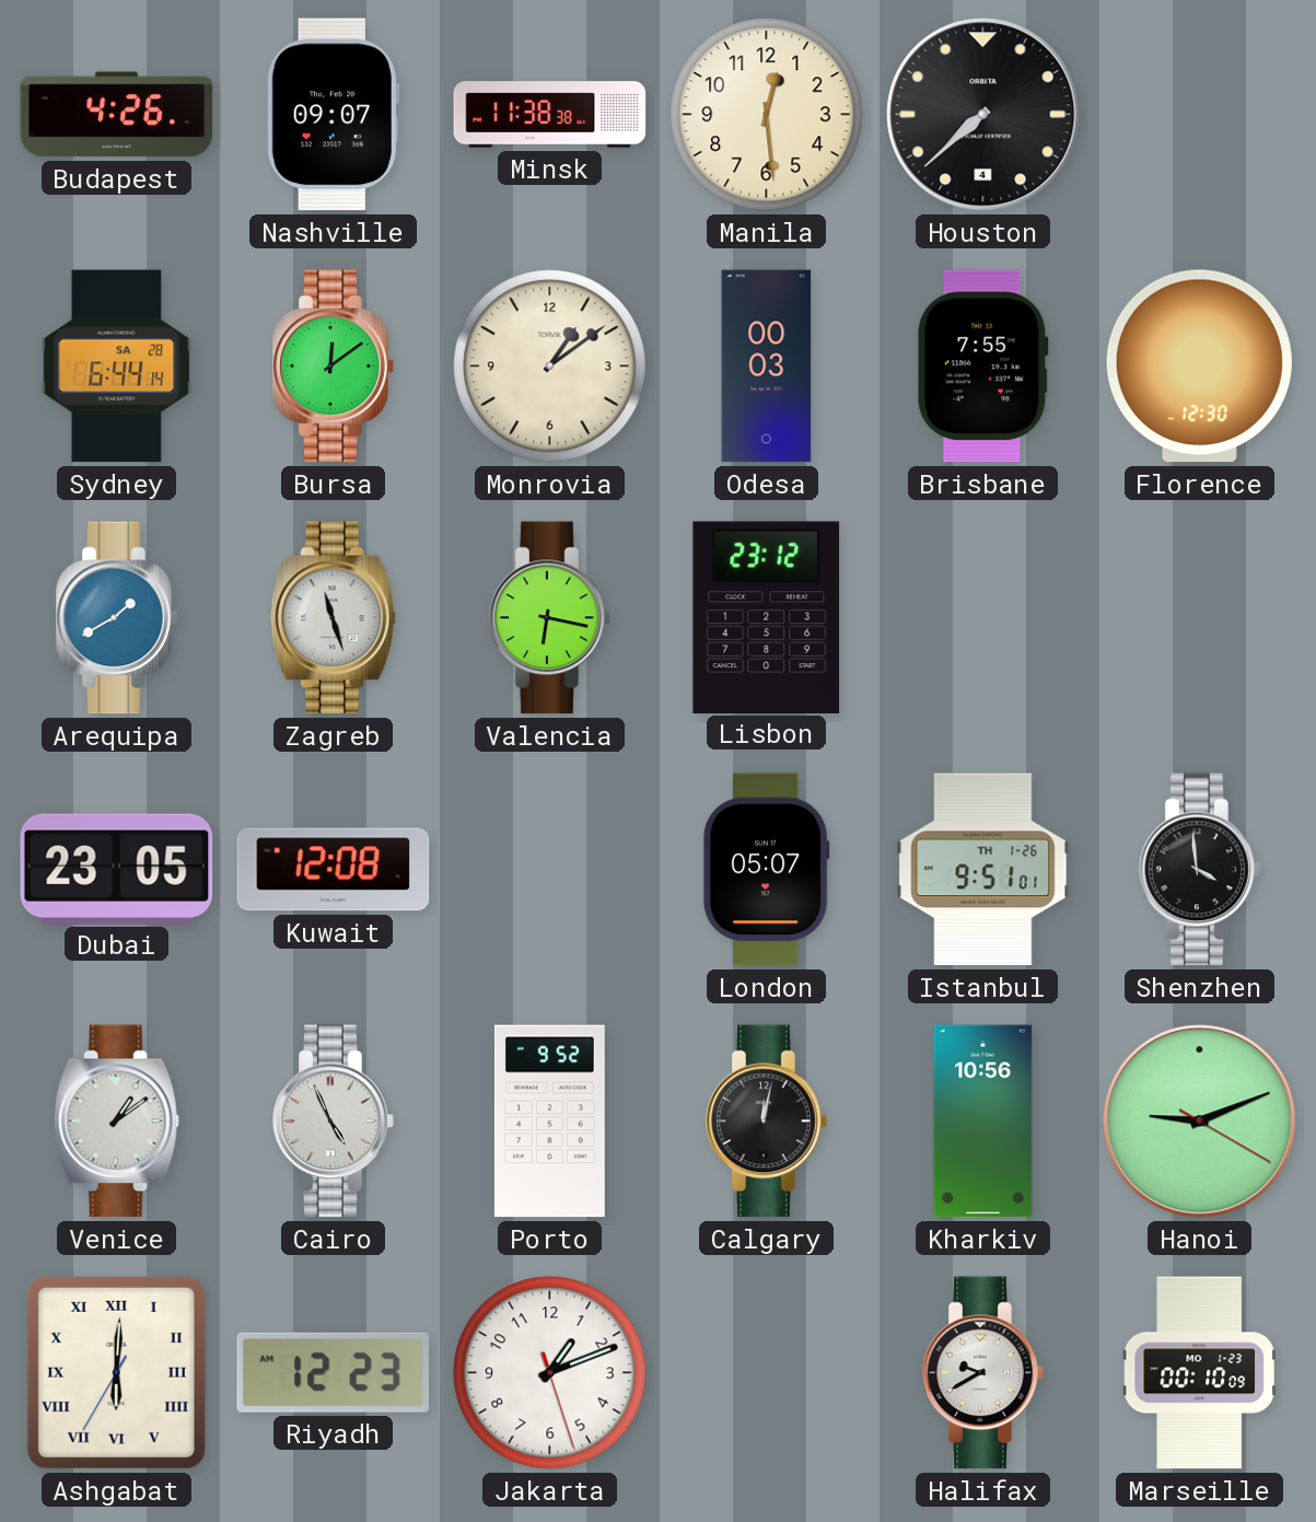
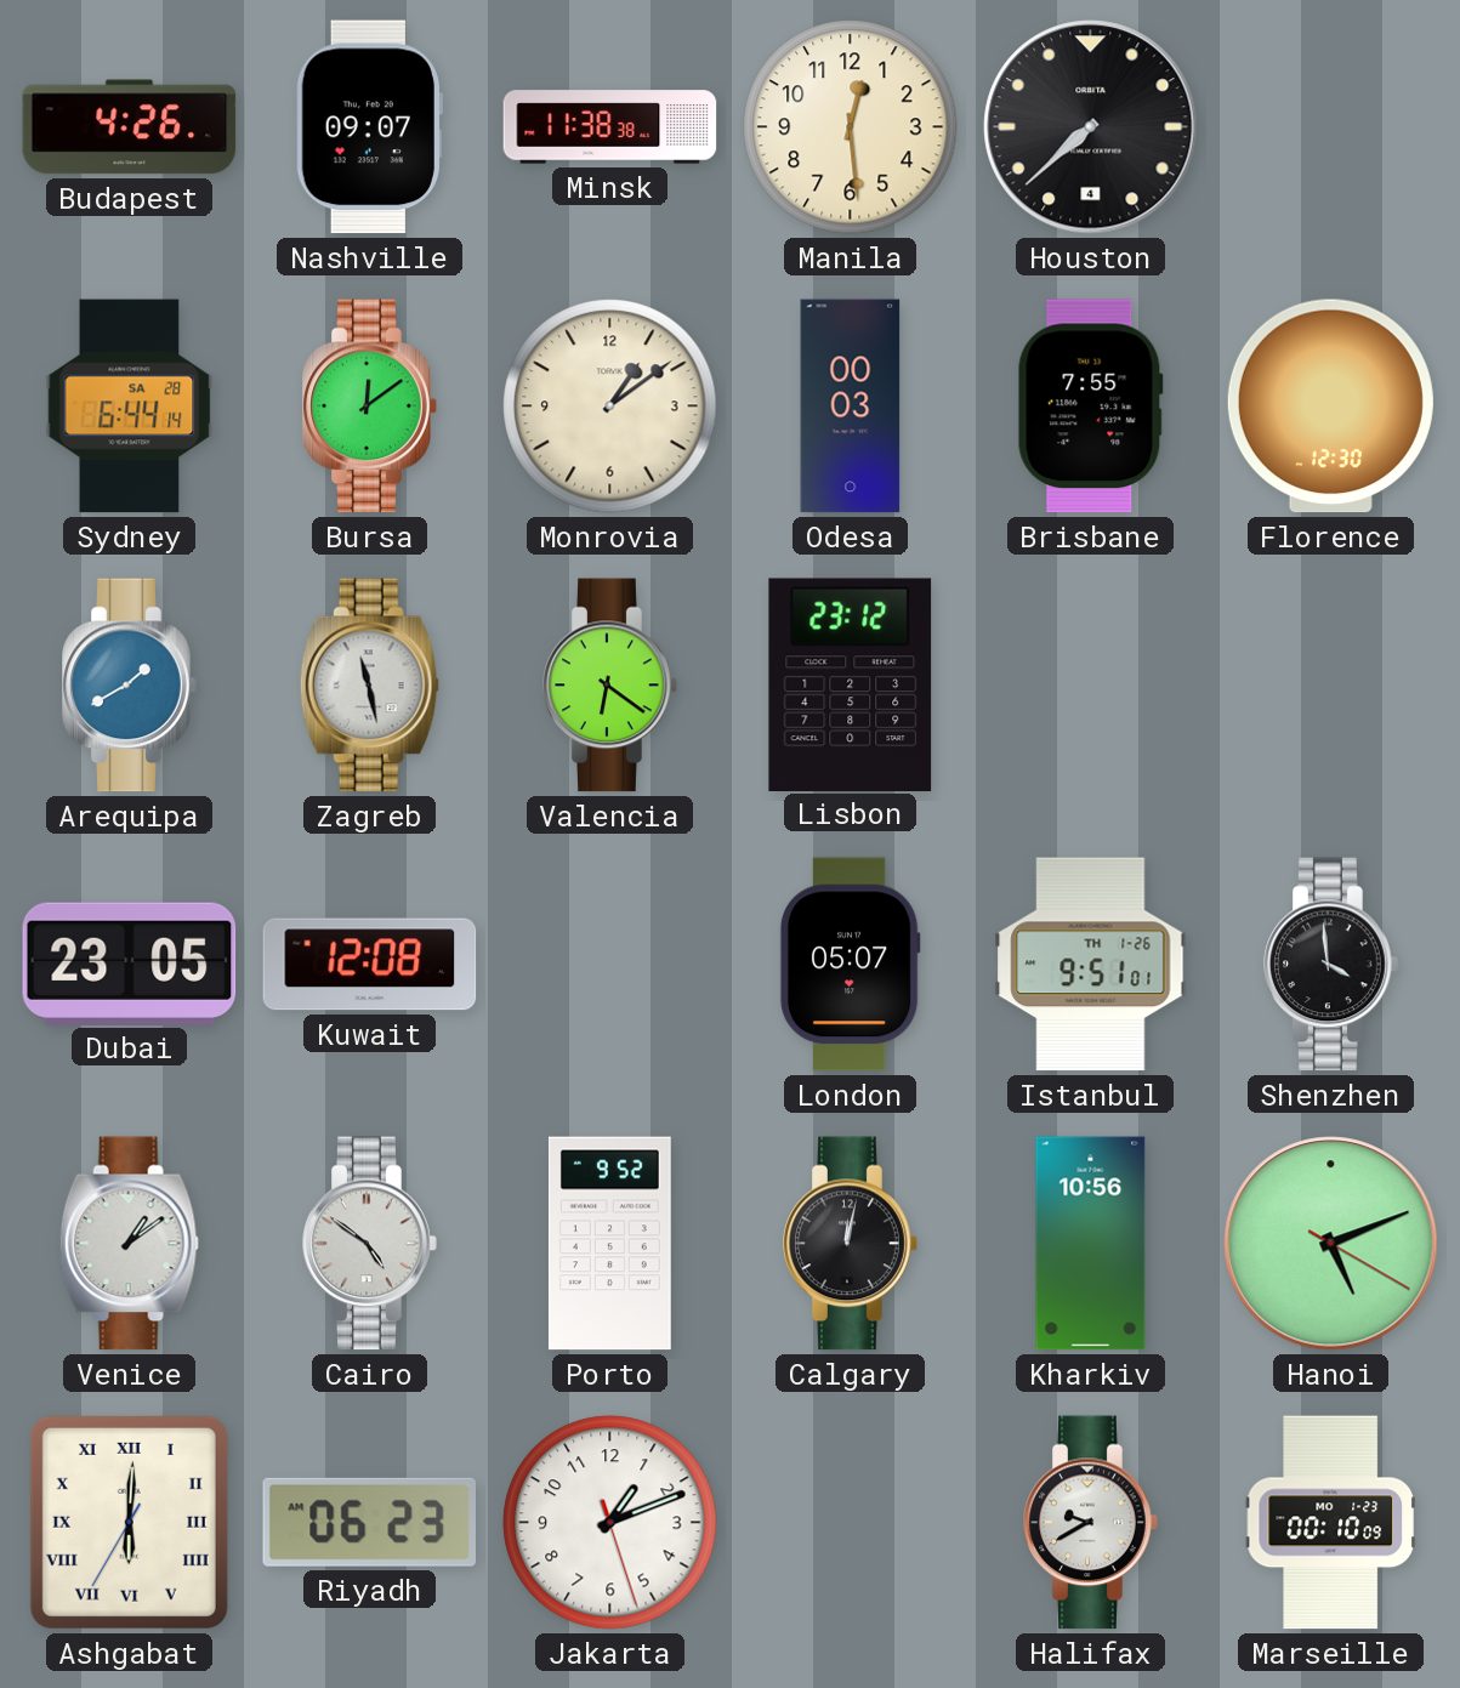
Zagreb: 11:27 -> 11:28 (369, 686)
Valencia: 6:17 -> 6:21 (610, 686)
Cairo: 4:56 -> 4:51 (370, 1244)
Hanoi: 9:11 -> 5:11 (1331, 1244)
Riyadh: 12:23 -> 06:23 (369, 1522)
